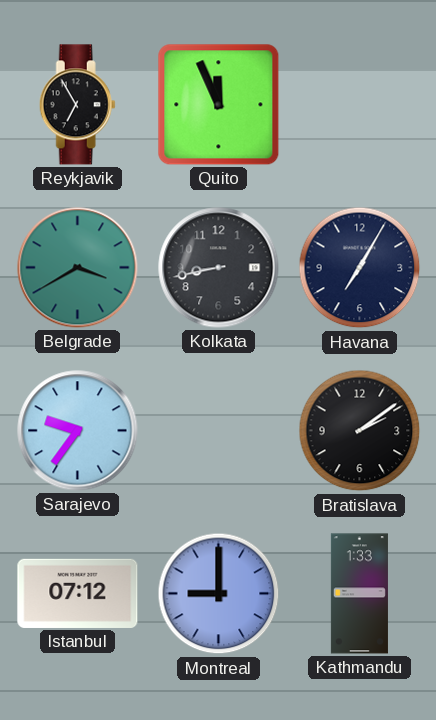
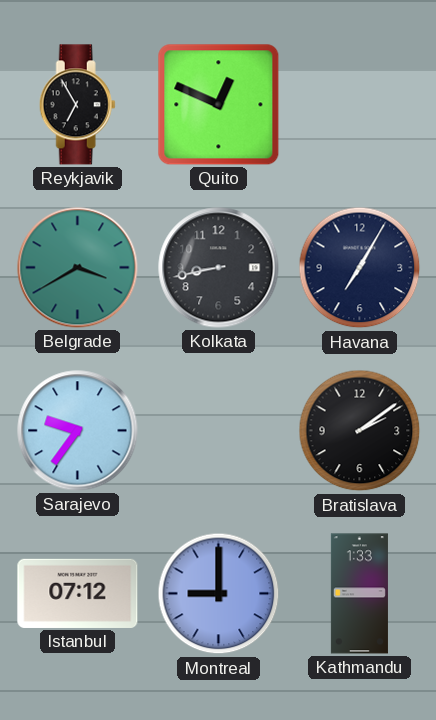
Quito: 11:56 -> 12:49 (219, 105)
